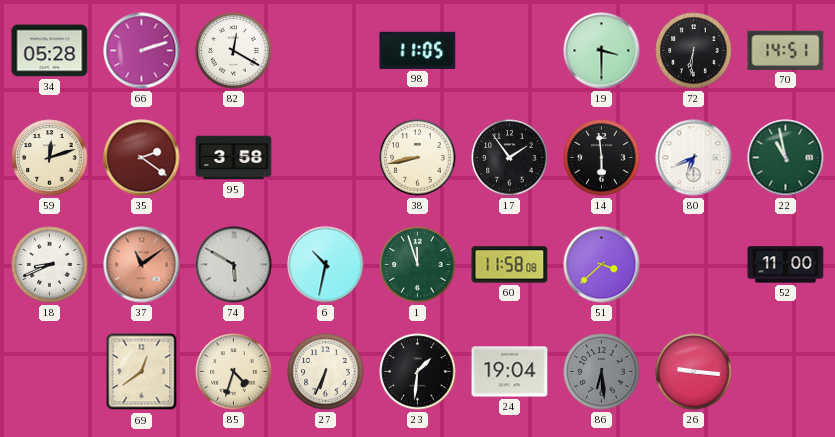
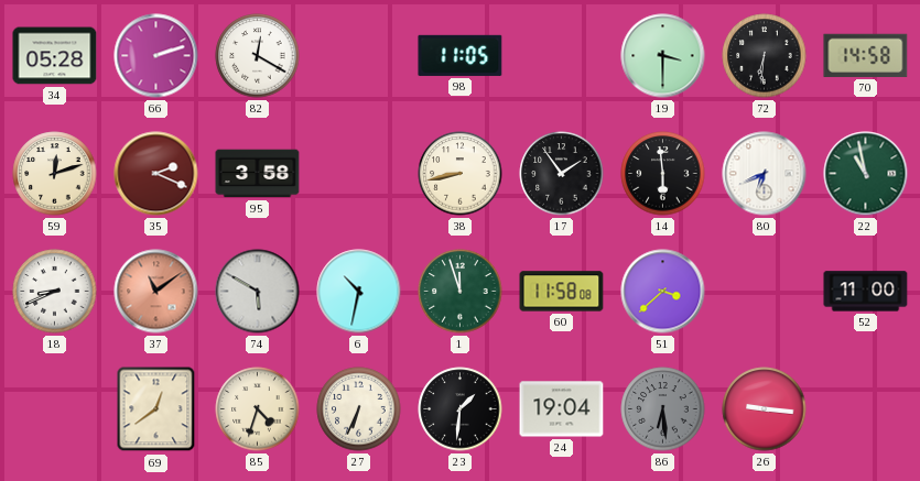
70: 14:51 -> 14:58 (866, 55)
35: 2:21 -> 2:19 (156, 174)
